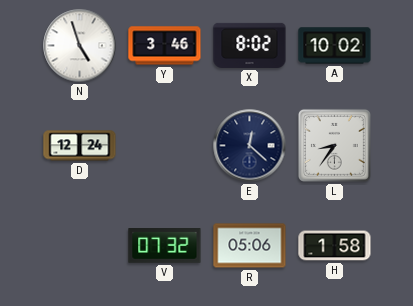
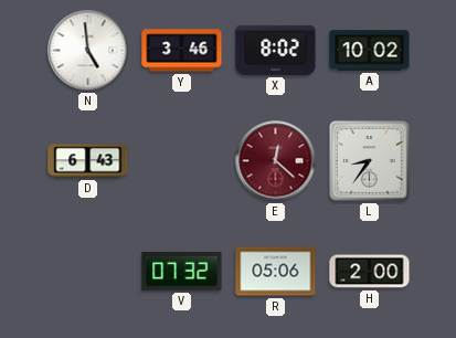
N: 4:57 -> 4:59 (88, 51)
D: 12:24 -> 6:43 (88, 161)
E dial: navy -> burgundy (276, 161)
H: 1:58 -> 2:00 (370, 272)
